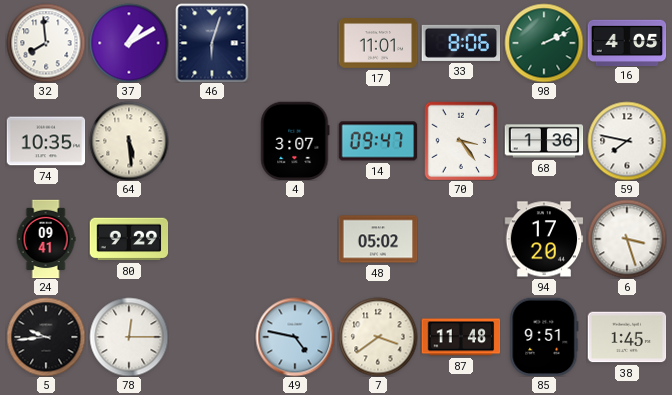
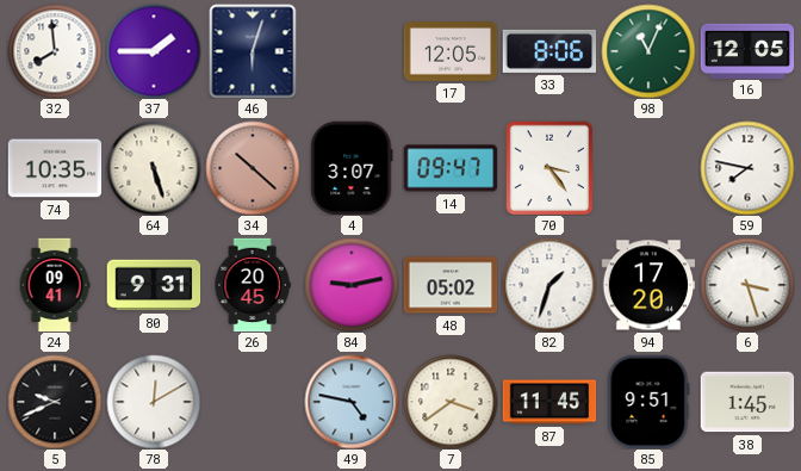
37: 1:10 -> 1:45 (154, 51)
17: 11:01 -> 12:05 (451, 51)
98: 2:11 -> 11:04 (648, 51)
16: 4:05 -> 12:05 (747, 50)
64: 5:29 -> 5:27 (154, 168)
34: none -> 10:22 (253, 168)
68: 1:36 -> none (544, 141)
80: 9:29 -> 9:31 (154, 285)
26: none -> 20:45 (253, 285)
84: none -> 9:13 (352, 285)
82: none -> 1:33 (549, 285)
5: 9:44 -> 9:41 (55, 402)
78: 12:15 -> 12:10 (154, 402)
87: 11:48 -> 11:45 (549, 402)
